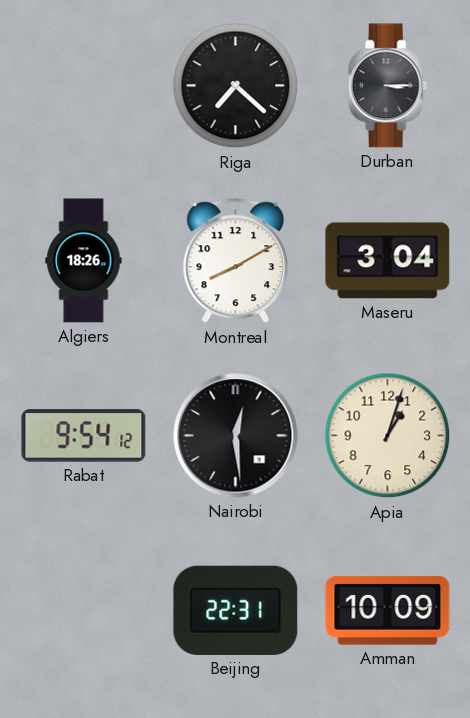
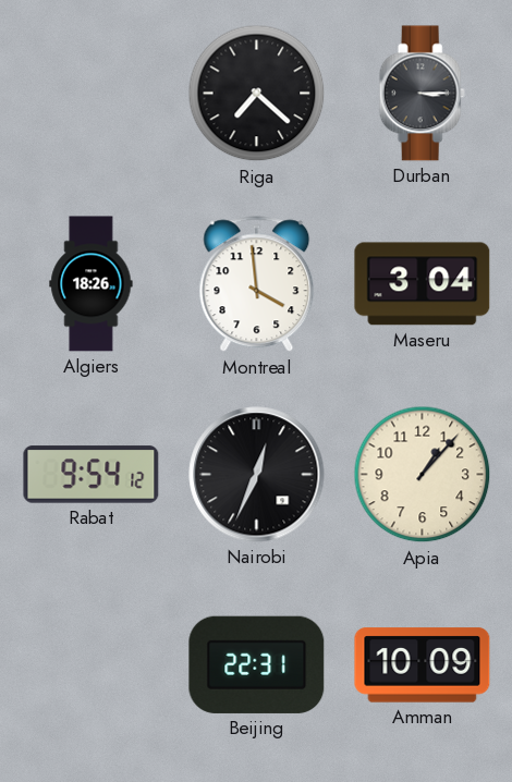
Montreal: 8:10 -> 3:59 (257, 284)
Nairobi: 12:29 -> 12:34 (257, 475)
Apia: 1:03 -> 1:07 (423, 475)
